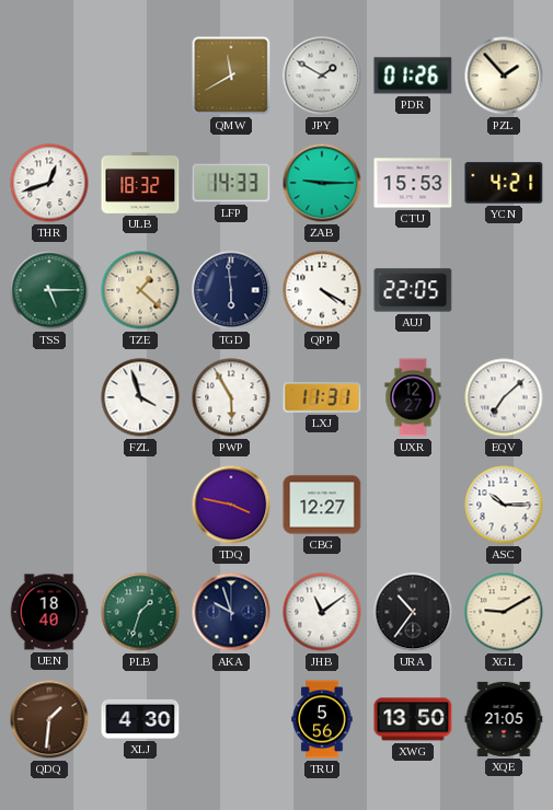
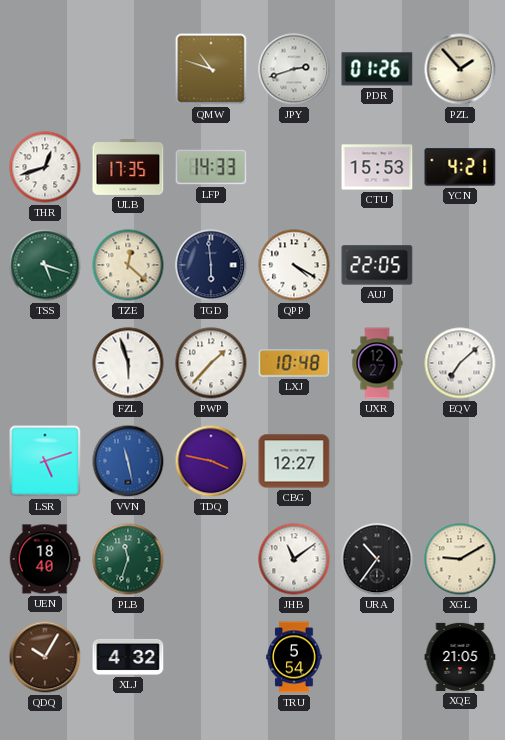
QMW: 11:40 -> 10:48 (211, 69)
JPY: 1:50 -> 2:42 (294, 69)
ULB: 18:32 -> 17:35 (128, 167)
ZAB: 9:15 -> none (322, 183)
TSS: 5:15 -> 5:18 (45, 265)
TZE: 1:22 -> 12:22 (128, 265)
FZL: 3:57 -> 5:57 (128, 363)
PWP: 5:55 -> 1:37 (211, 363)
LXJ: 11:31 -> 10:48 (294, 363)
LSR: none -> 5:12 (45, 461)
VVN: none -> 11:28 (128, 461)
ASC: 10:15 -> none (504, 505)
PLB: 1:33 -> 11:33 (128, 559)
AKA: 9:57 -> none (231, 612)
QDQ: 1:31 -> 10:05 (45, 657)
XLJ: 4:30 -> 4:32 (128, 657)
TRU: 5:56 -> 5:54 (294, 657)
XWG: 13:50 -> none (413, 719)
